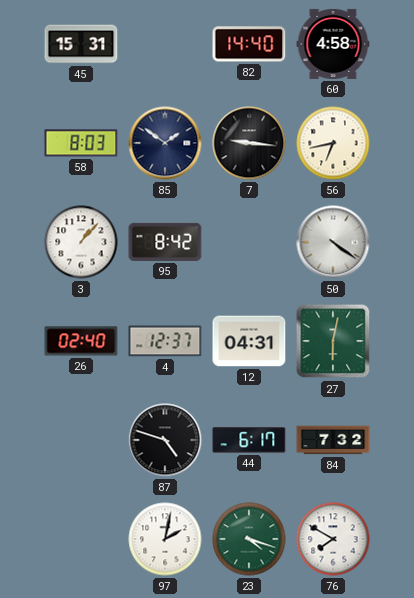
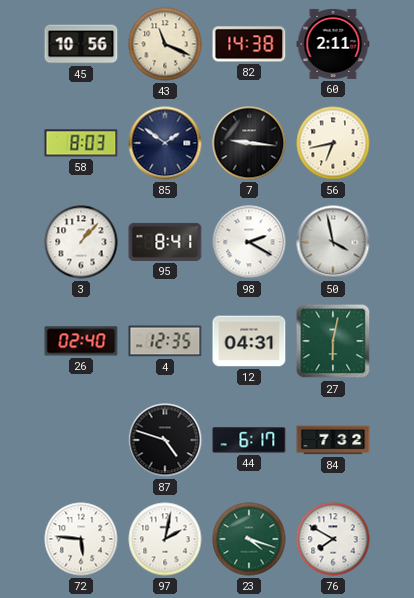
45: 15:31 -> 10:56 (81, 44)
43: none -> 11:19 (165, 44)
82: 14:40 -> 14:38 (249, 44)
60: 4:58 -> 2:11 (333, 44)
95: 8:42 -> 8:41 (165, 242)
98: none -> 2:20 (249, 242)
50: 4:21 -> 3:58 (333, 242)
4: 12:37 -> 12:35 (165, 341)
72: none -> 5:46 (81, 539)
